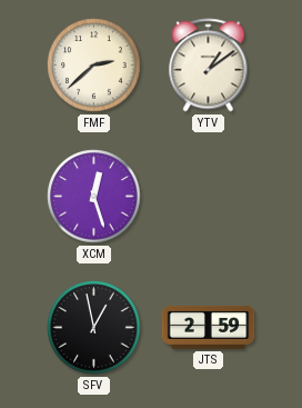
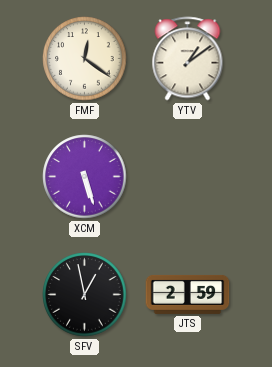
FMF: 2:38 -> 12:21 (85, 59)
XCM: 12:27 -> 5:27 (85, 177)
